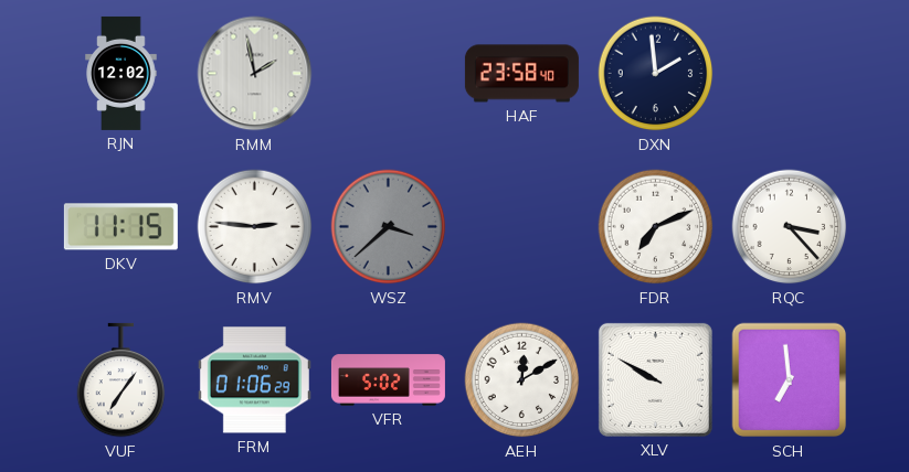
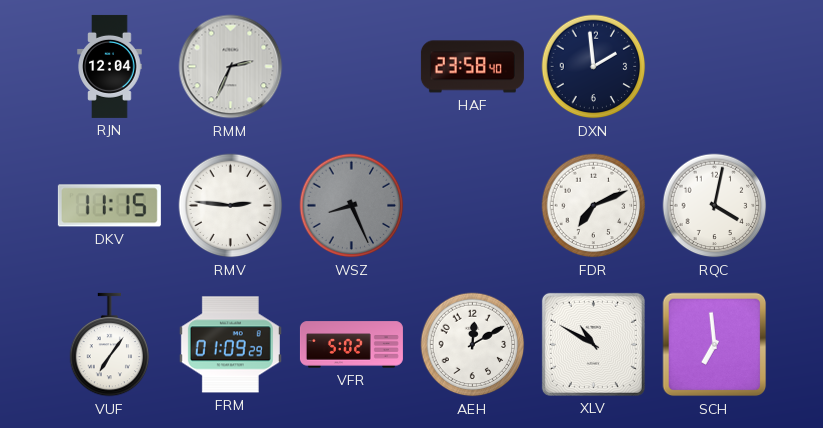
RJN: 12:02 -> 12:04 (110, 66)
RMM: 1:58 -> 2:34 (231, 67)
WSZ: 3:38 -> 8:26 (352, 206)
RQC: 3:23 -> 4:02 (715, 206)
FRM: 01:06 -> 01:09 (230, 345)
XLV: 9:50 -> 10:50 (593, 344)
